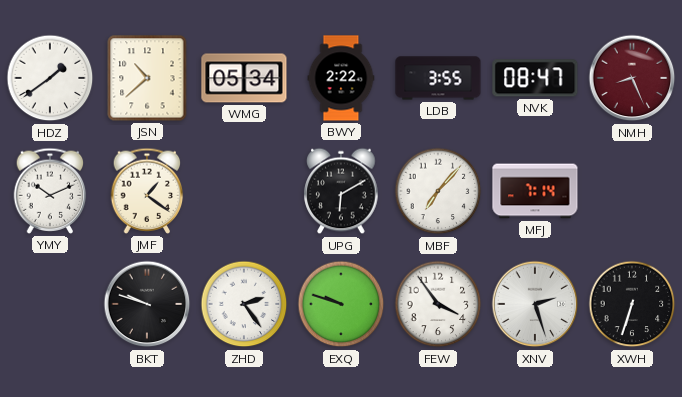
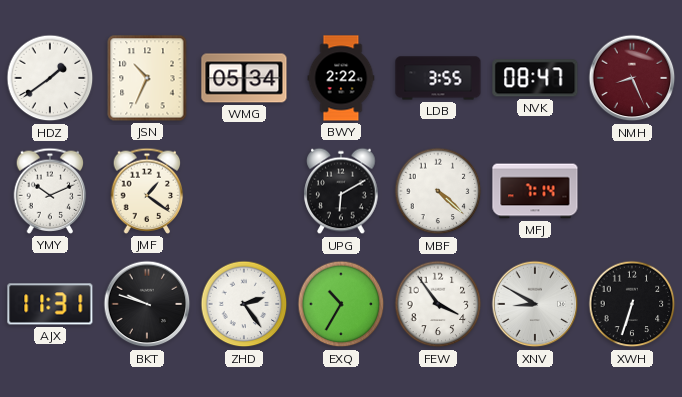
JSN: 10:38 -> 10:34 (147, 78)
MBF: 7:07 -> 4:22 (438, 191)
AJX: none -> 11:31 (50, 304)
EXQ: 9:48 -> 10:35 (341, 304)
XNV: 2:27 -> 8:50 (535, 304)
